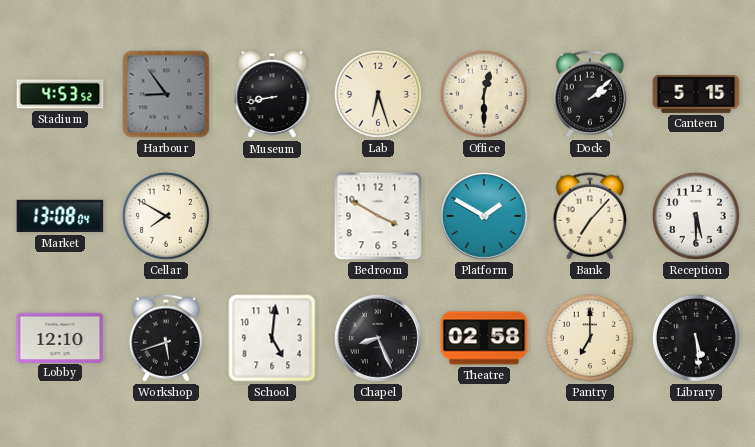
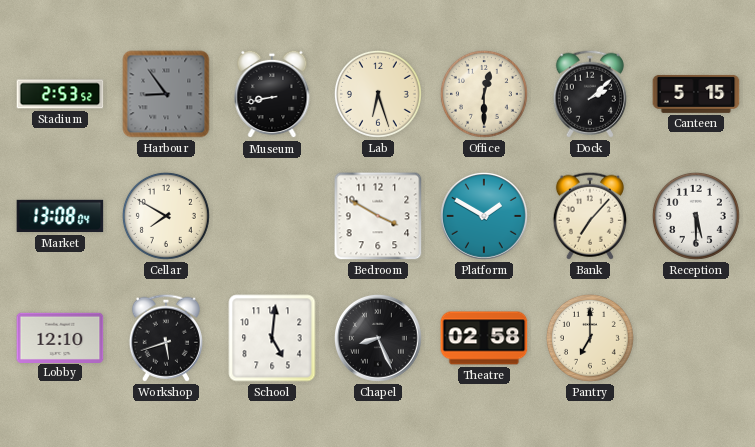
Stadium: 4:53 -> 2:53 (60, 94)
Library: 5:29 -> none (696, 338)
